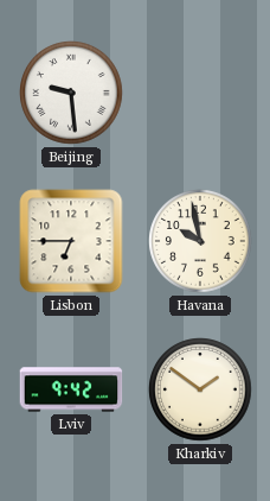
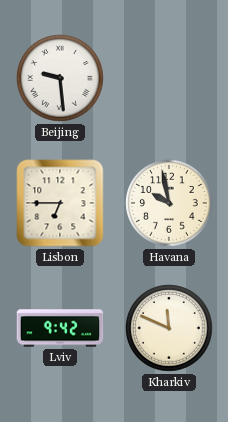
Kharkiv: 1:51 -> 11:49 (169, 328)
